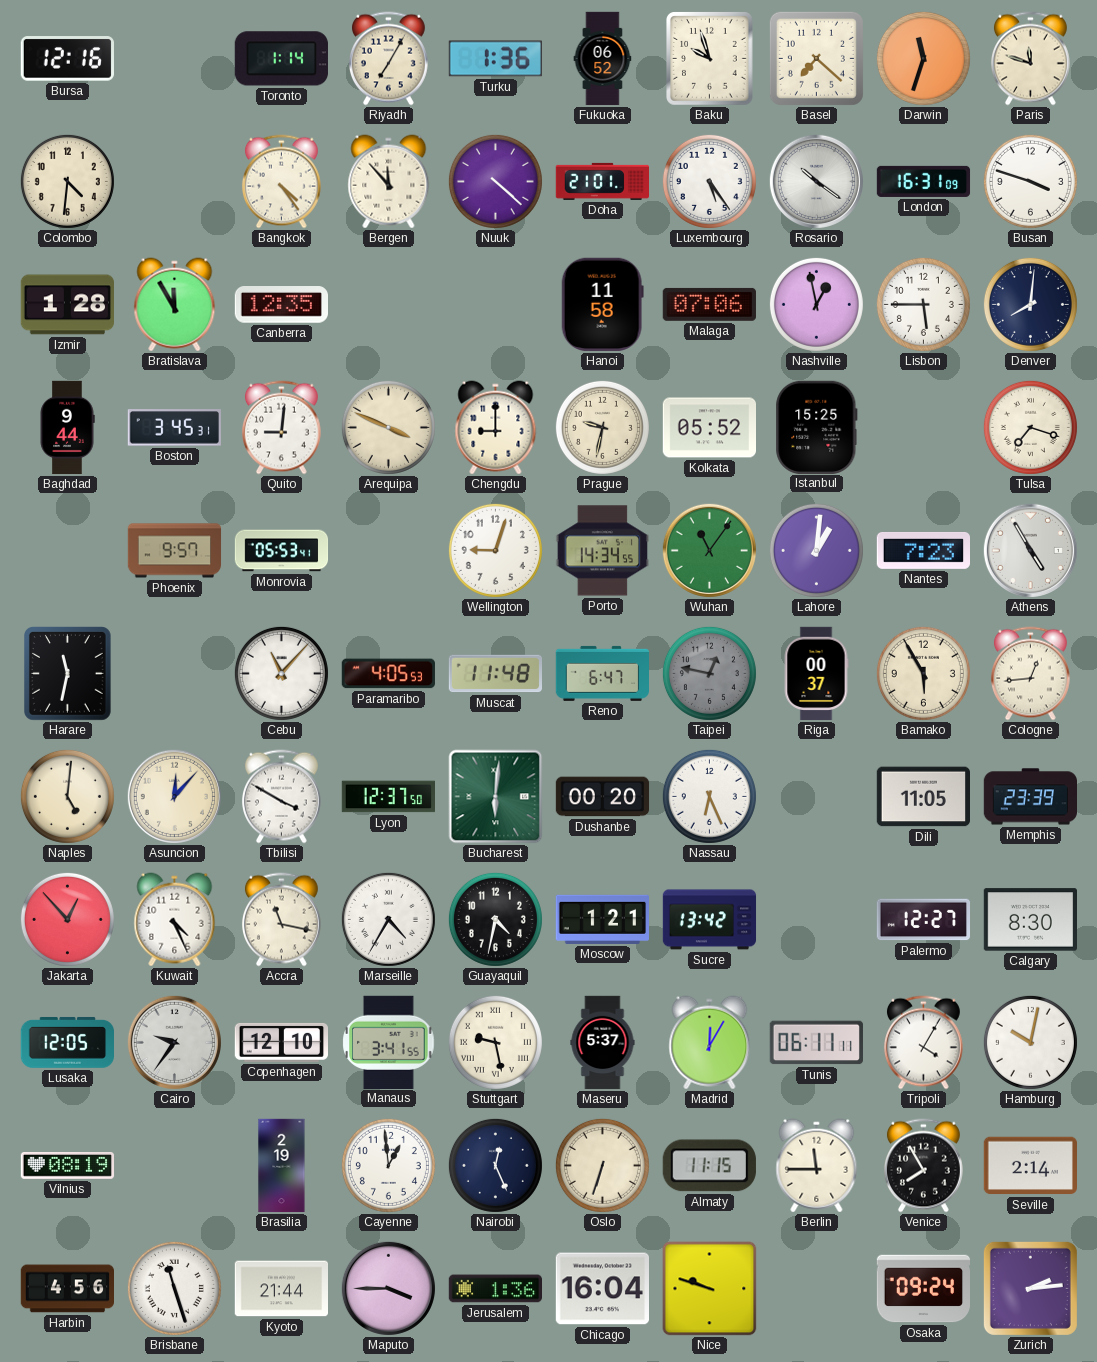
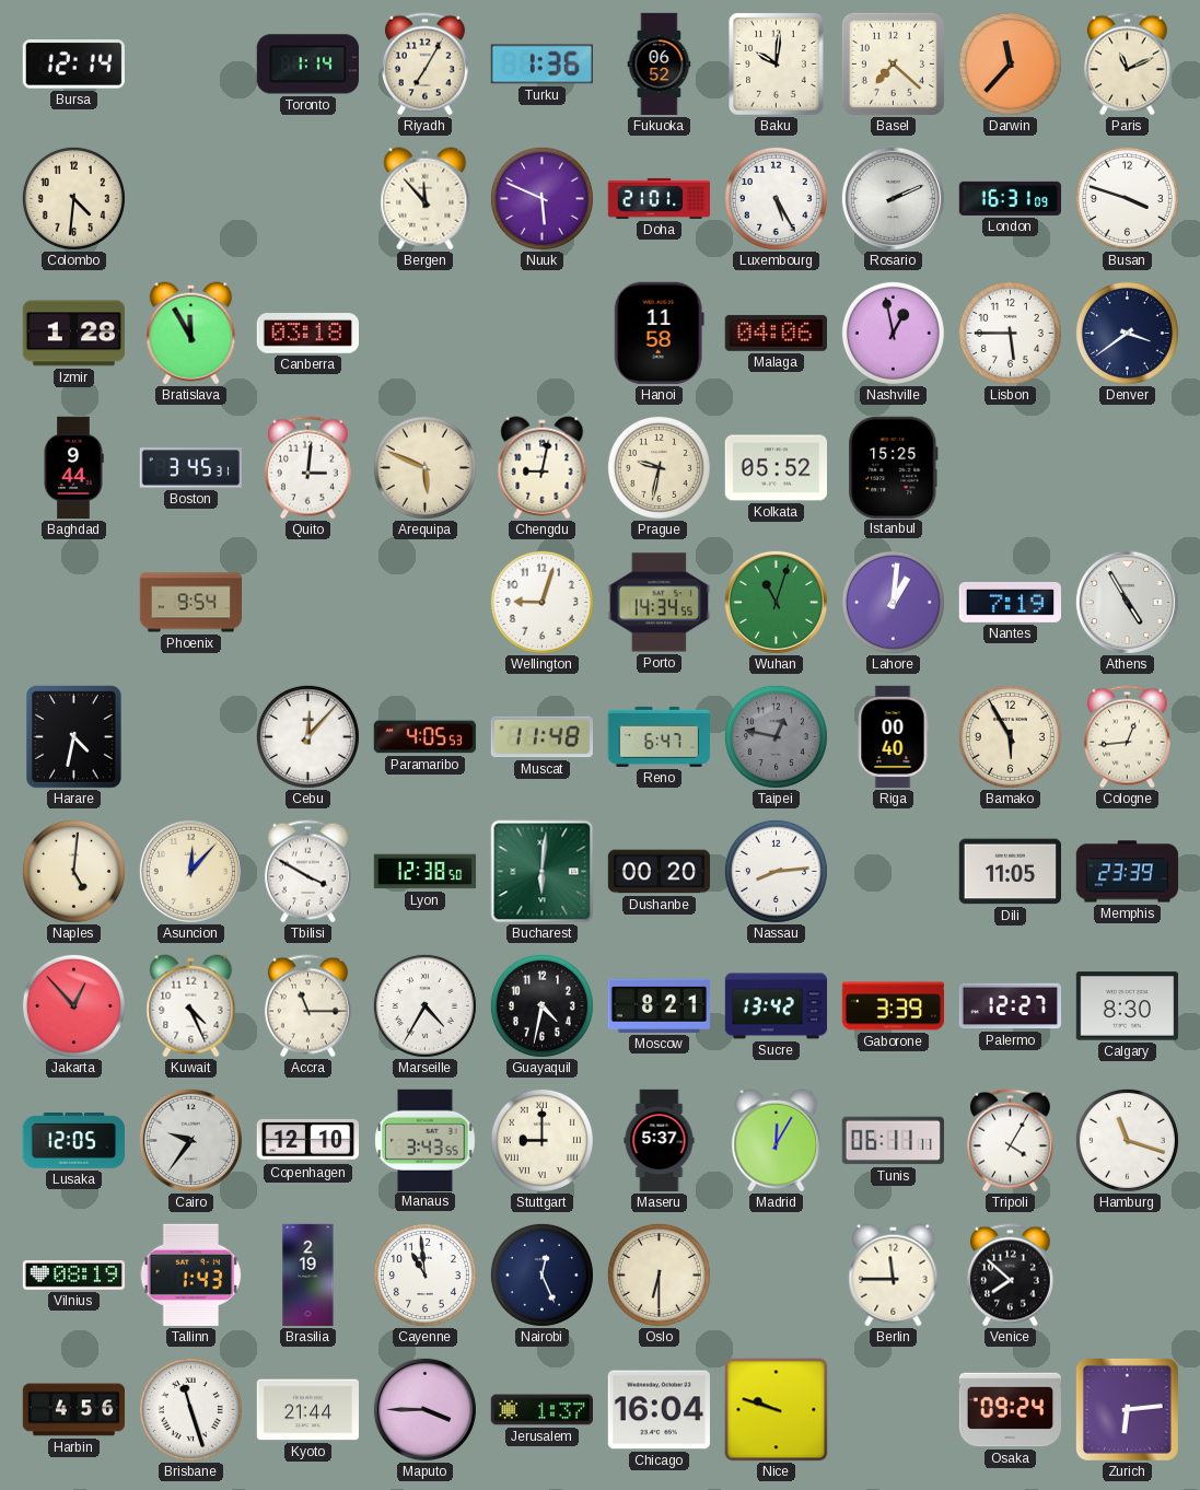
Bursa: 12:16 -> 12:14 (73, 65)
Baku: 9:57 -> 10:01 (777, 65)
Darwin: 11:33 -> 11:37 (1010, 63)
Paris: 11:48 -> 11:11 (1127, 65)
Bangkok: 4:24 -> none (281, 182)
Nuuk: 4:22 -> 5:49 (541, 198)
Luxembourg: 5:24 -> 5:25 (776, 198)
Rosario: 10:21 -> 2:11 (893, 198)
Canberra: 12:35 -> 03:18 (307, 334)
Malaga: 07:06 -> 04:06 (776, 333)
Denver: 8:01 -> 3:39 (1127, 333)
Quito: 9:01 -> 3:01 (307, 468)
Arequipa: 3:49 -> 5:49 (424, 467)
Chengdu: 9:00 -> 9:02 (543, 468)
Tulsa: 7:18 -> none (1030, 427)
Phoenix: 9:57 -> 9:54 (191, 603)
Monrovia: 05:53 -> none (282, 551)
Wuhan: 11:06 -> 11:03 (776, 602)
Nantes: 7:23 -> 7:19 (1010, 602)
Harare: 11:32 -> 4:32 (74, 737)
Cebu: 11:07 -> 12:07 (307, 736)
Riga: 00:37 -> 00:40 (893, 737)
Lyon: 12:37 -> 12:38 (426, 872)
Nassau: 6:26 -> 8:14 (776, 871)
Accra: 11:17 -> 11:15 (307, 1006)
Moscow: 1:21 -> 8:21 (659, 1005)
Gaborone: none -> 3:39 (894, 1006)
Manaus: 3:41 -> 3:43 (426, 1140)
Stuttgart: 9:28 -> 9:00 (541, 1140)
Hamburg: 10:02 -> 11:18 (1127, 1140)
Tallinn: none -> 1:43 (191, 1274)
Cayenne: 12:59 -> 10:59 (424, 1274)
Oslo: 6:33 -> 6:30 (659, 1274)
Almaty: 11:15 -> none (709, 1166)
Venice: 7:55 -> 7:52 (1010, 1276)
Seville: 2:14 -> none (1030, 1166)
Jerusalem: 1:36 -> 1:37 (541, 1410)
Zurich: 2:14 -> 6:14 (1127, 1409)
